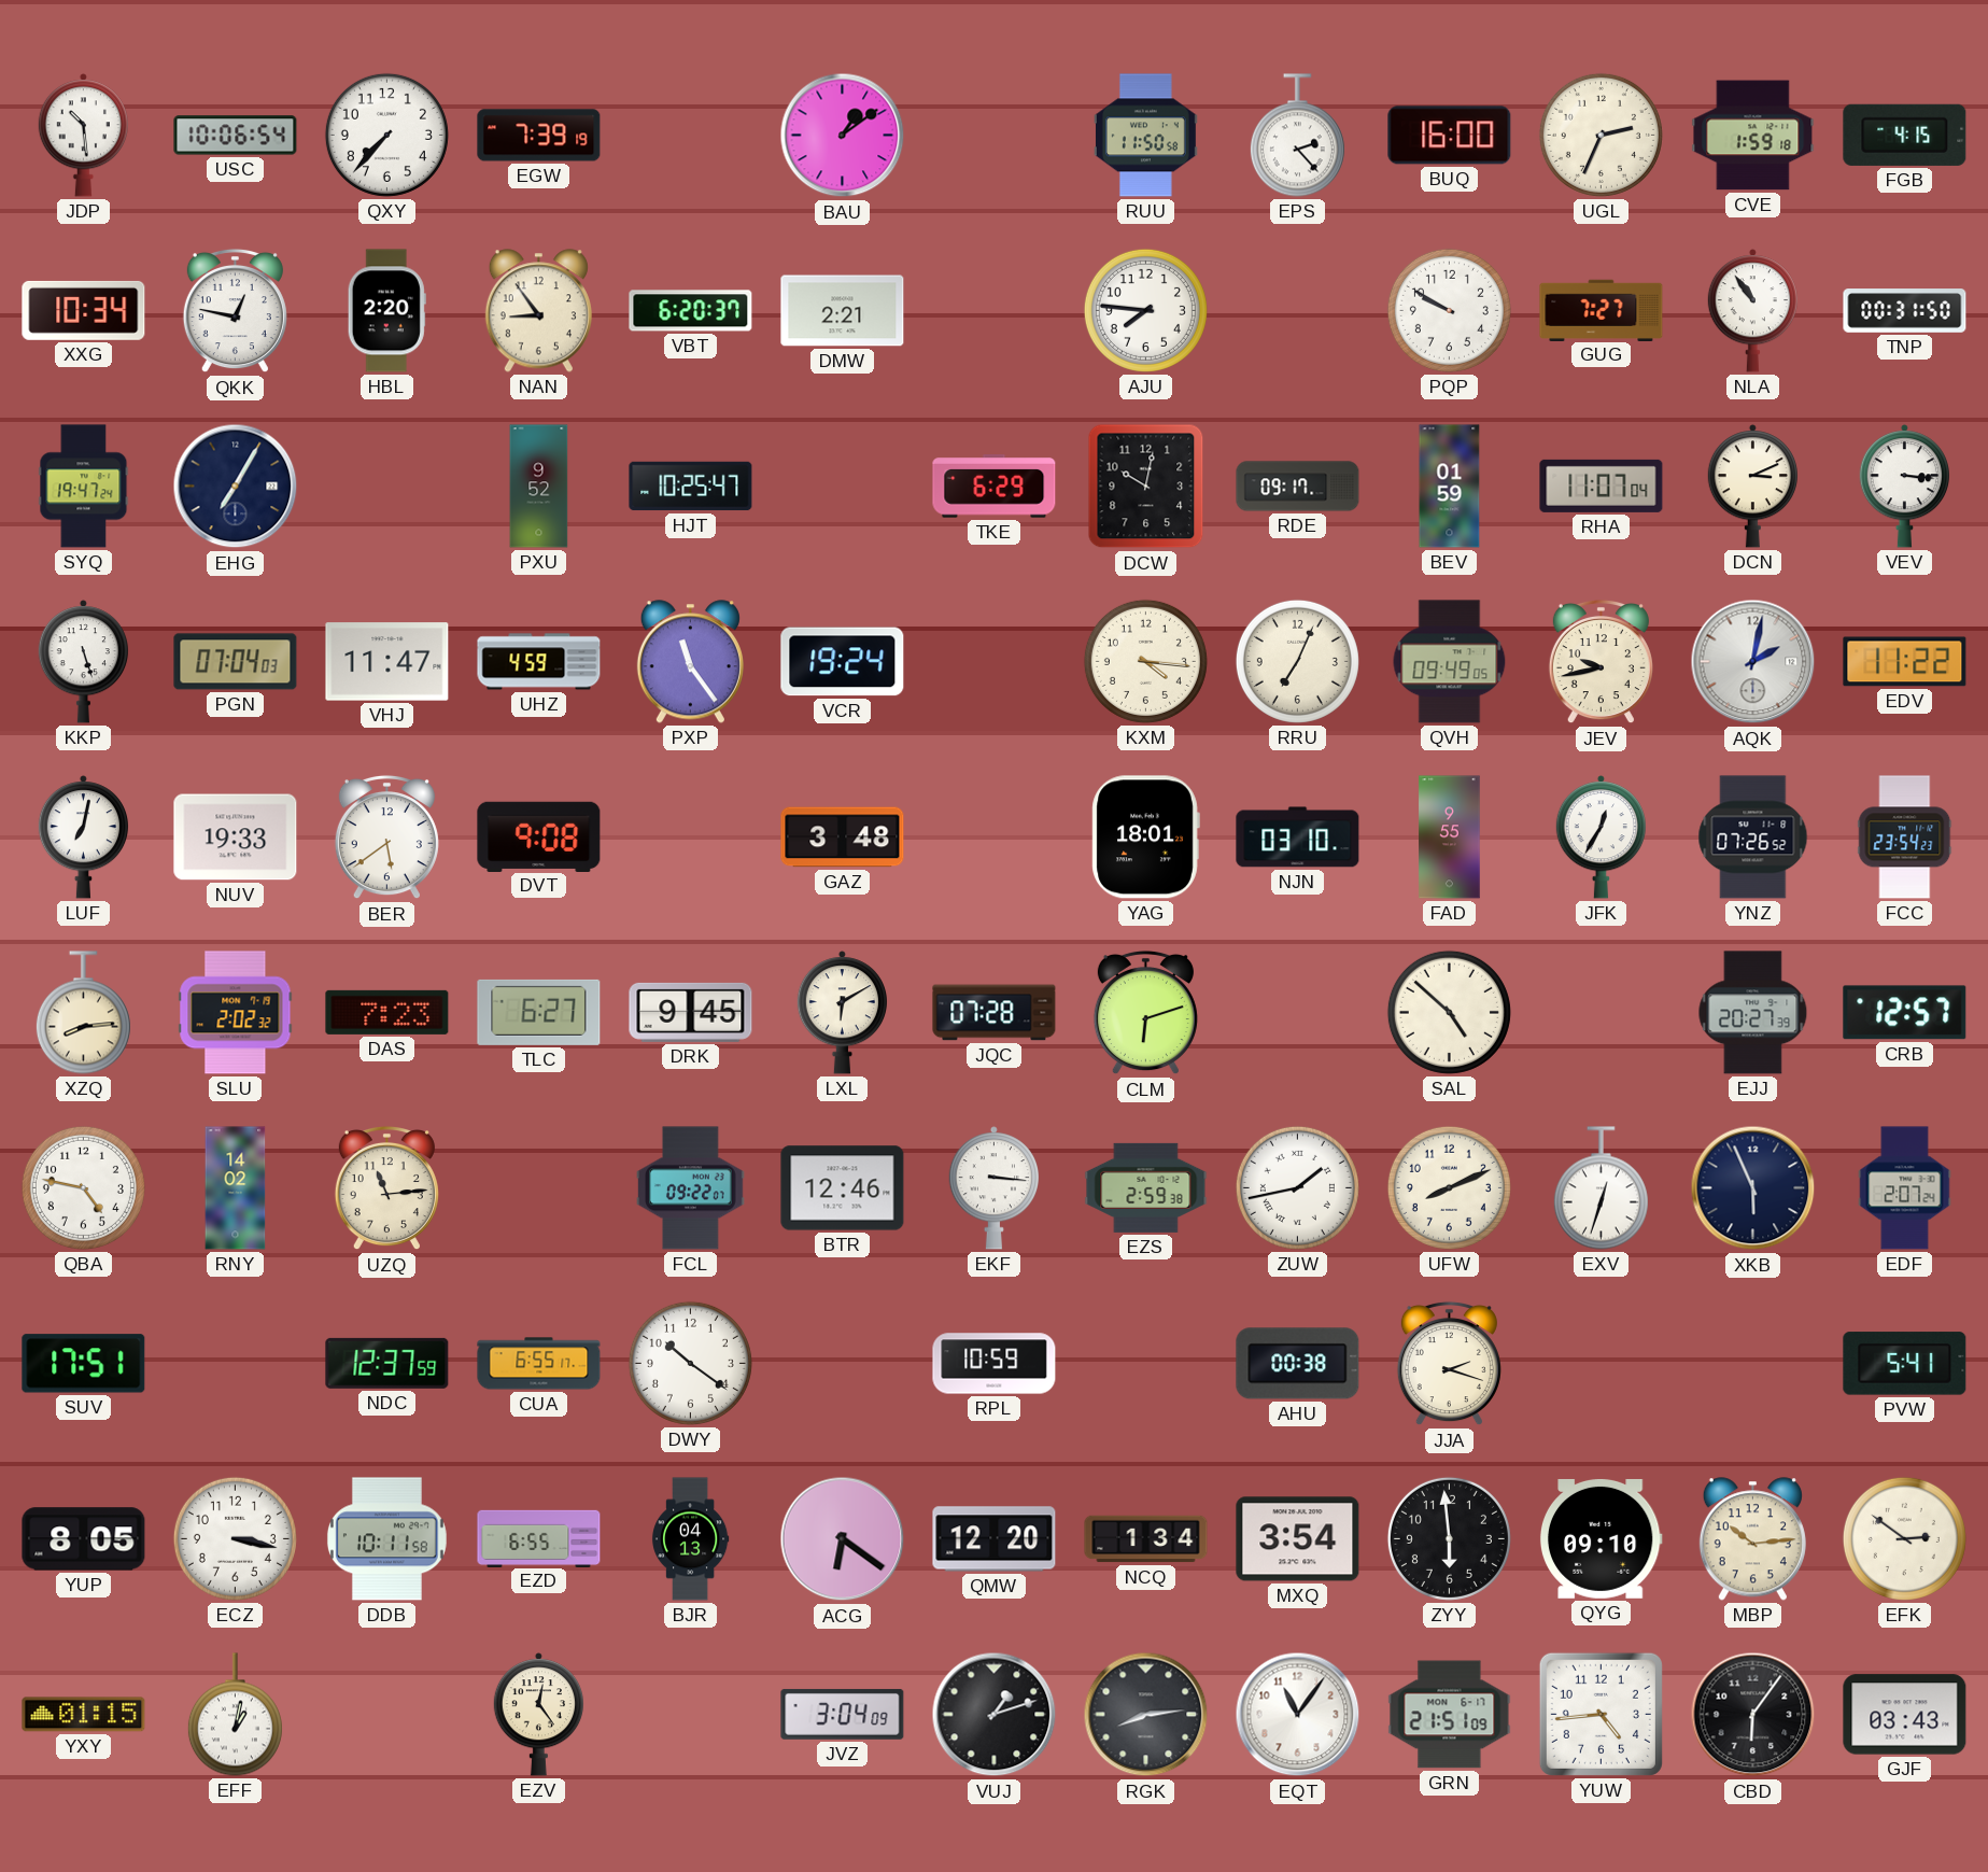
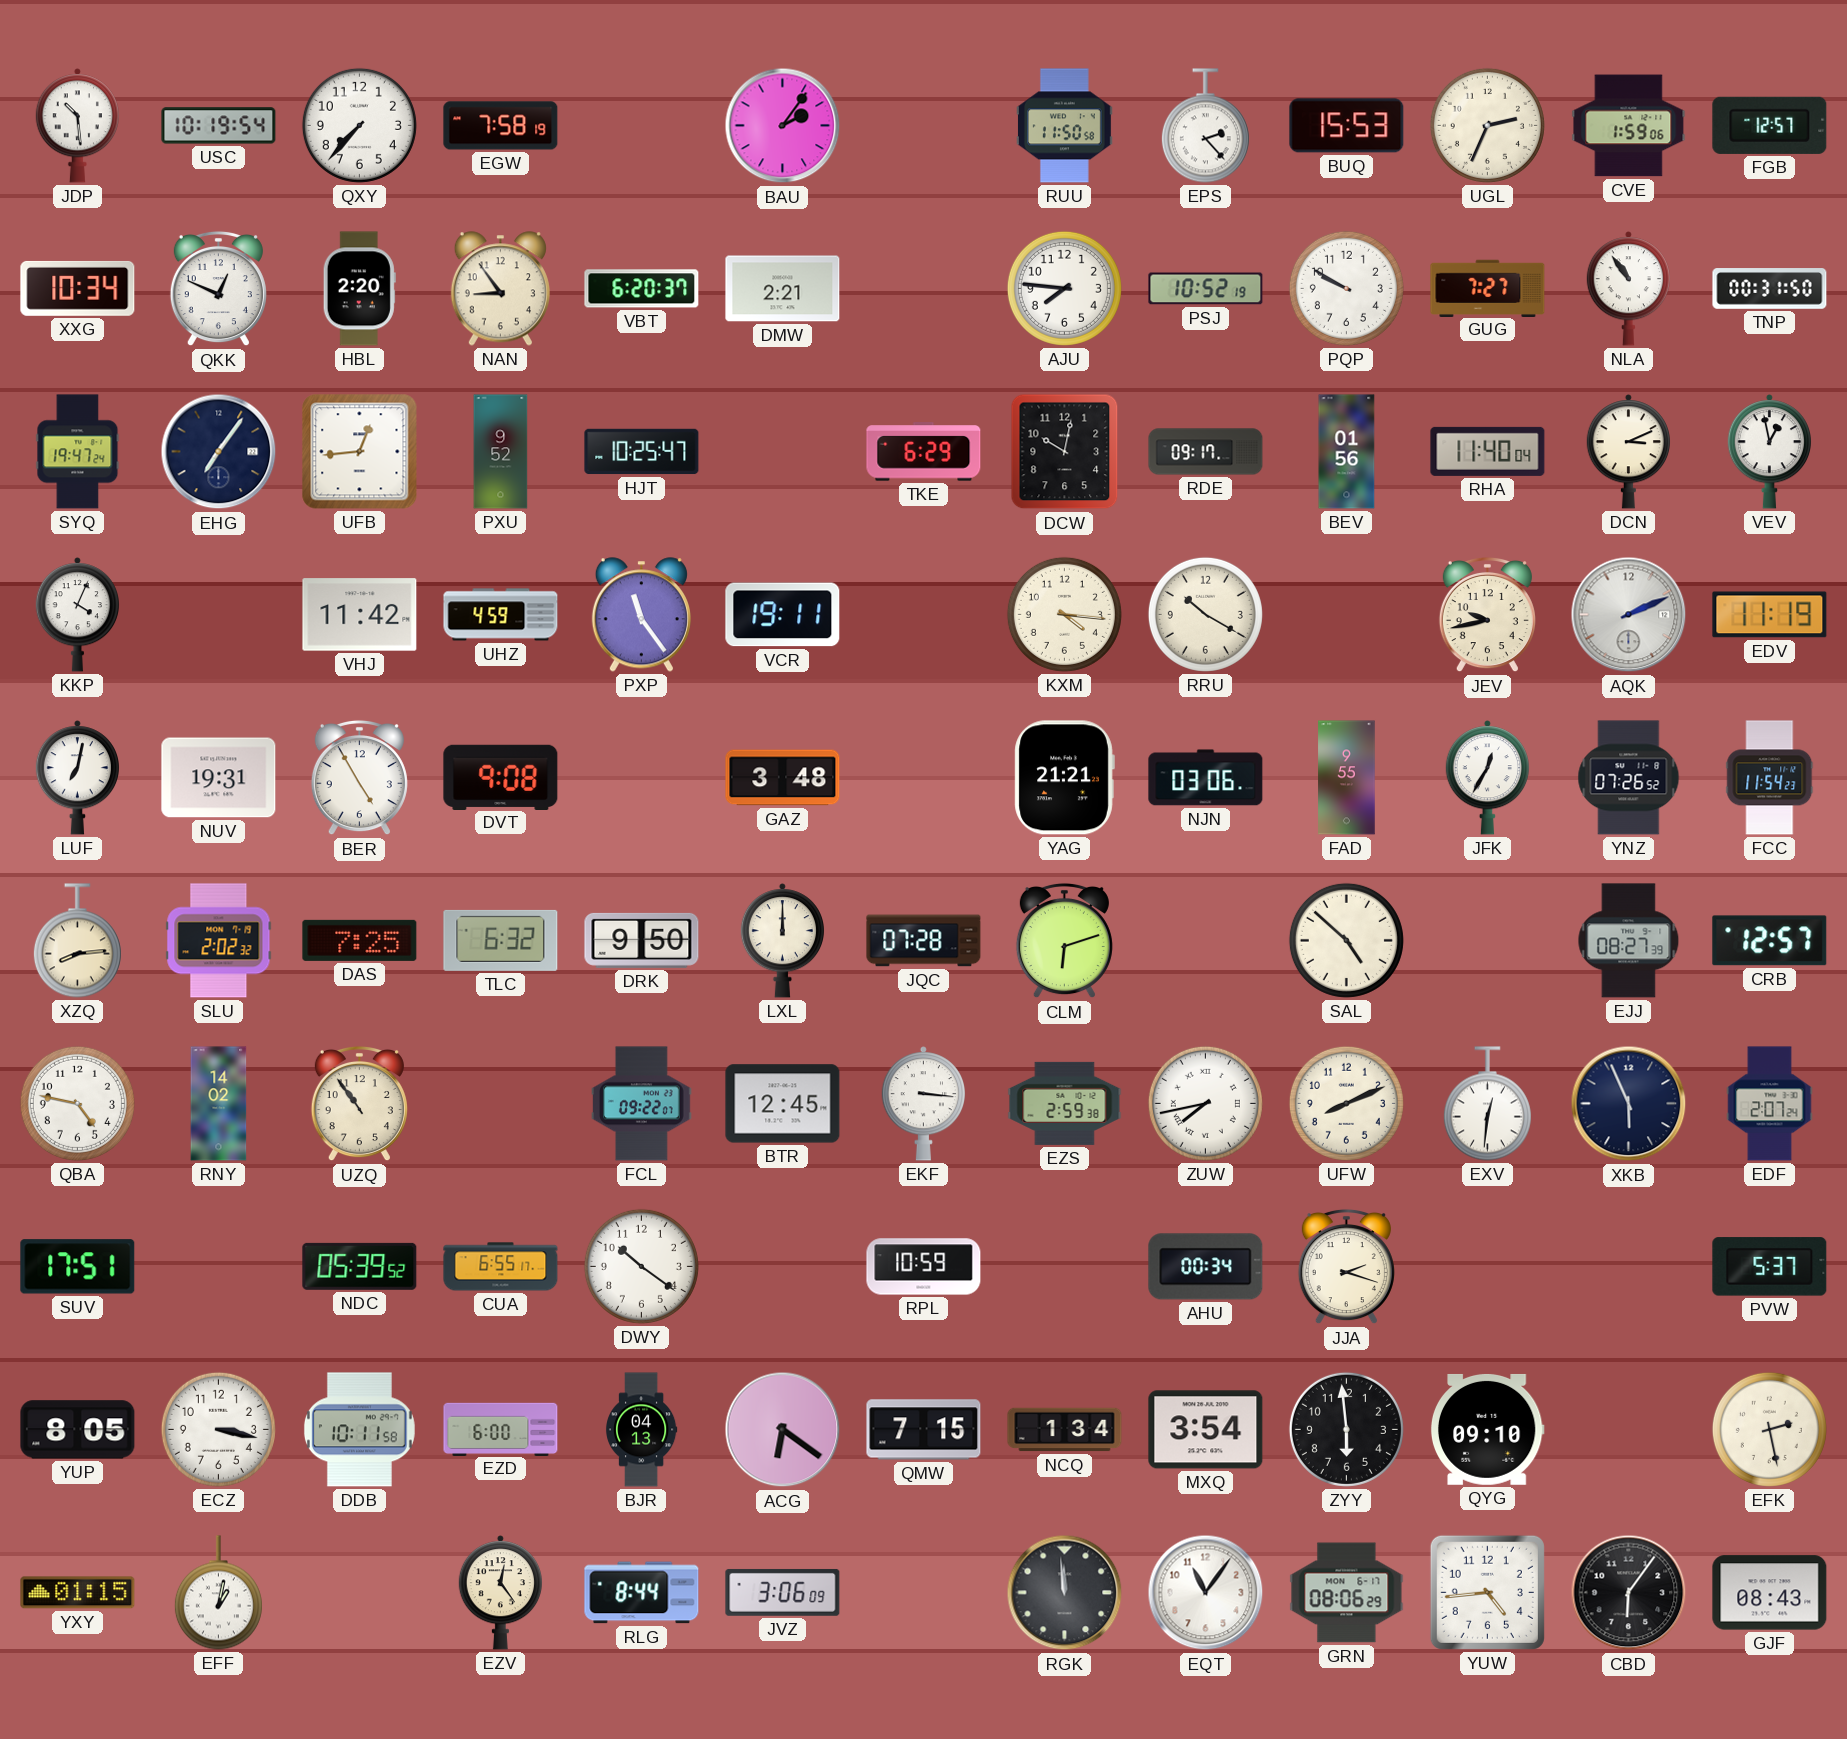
USC: 10:06 -> 10:19 (219, 126)
EGW: 7:39 -> 7:58 (501, 126)
BAU: 1:09 -> 2:06 (783, 126)
BUQ: 16:00 -> 15:53 (1347, 126)
CVE: 1:59:18 -> 1:59:06 (1629, 126)
FGB: 4:15 -> 12:57 (1770, 125)
QKK: 12:47 -> 12:49 (218, 289)
PSJ: none -> 10:52 (1206, 289)
EHG: 7:05 -> 7:06 (219, 452)
UFB: none -> 12:44 (360, 452)
BEV: 01:59 -> 01:56 (1347, 452)
RHA: 11:07 -> 11:40 (1488, 451)
VEV: 3:16 -> 12:58 (1769, 452)
KKP: 5:27 -> 4:04 (77, 615)
PGN: 07:04 -> none (236, 662)
VHJ: 11:47 -> 11:42 (360, 615)
VCR: 19:24 -> 19:11 (783, 615)
RRU: 7:04 -> 10:20 (1205, 614)
QVH: 09:49 -> none (1450, 662)
AQK: 2:02 -> 2:11 (1629, 615)
EDV: 11:22 -> 11:19 (1770, 615)
NUV: 19:33 -> 19:31 (219, 778)
BER: 5:39 -> 4:55 (359, 778)
YAG: 18:01 -> 21:21 (1064, 778)
NJN: 03:10 -> 03:06 (1206, 778)
FCC: 23:54 -> 11:54 (1770, 778)
DAS: 7:23 -> 7:25 (360, 940)
TLC: 6:27 -> 6:32 (501, 940)
DRK: 9:45 -> 9:50 (642, 940)
LXL: 6:10 -> 12:00 (782, 941)
EJJ: 20:27 -> 08:27 (1629, 941)
UZQ: 11:14 -> 10:54 (359, 1104)
BTR: 12:46 -> 12:45 (783, 1104)
ZUW: 1:43 -> 7:43 (1205, 1103)
EXV: 12:33 -> 12:31 (1487, 1104)
NDC: 12:37 -> 05:39 (360, 1266)
AHU: 00:38 -> 00:34 (1206, 1267)
PVW: 5:41 -> 5:37 (1770, 1267)
EZD: 6:55 -> 6:00 (501, 1429)
QMW: 12:20 -> 7:15 (924, 1430)
MBP: 10:14 -> none (1752, 1539)
EFK: 2:51 -> 2:28 (1769, 1429)
RLG: none -> 8:44 (642, 1593)
JVZ: 3:04 -> 3:06 (783, 1592)
VUJ: 1:12 -> none (995, 1715)
RGK: 8:14 -> 11:59 (1065, 1593)
GRN: 21:51 -> 08:06 (1347, 1593)
GJF: 03:43 -> 08:43 (1770, 1593)
